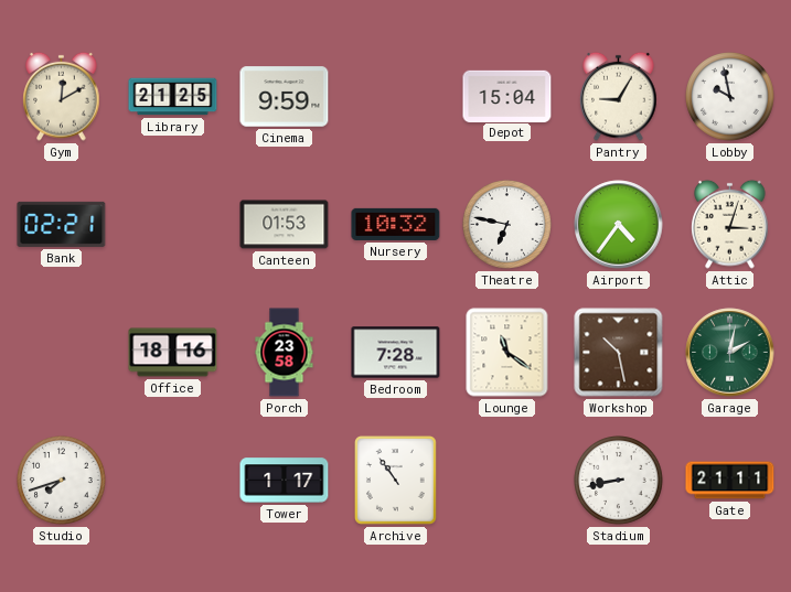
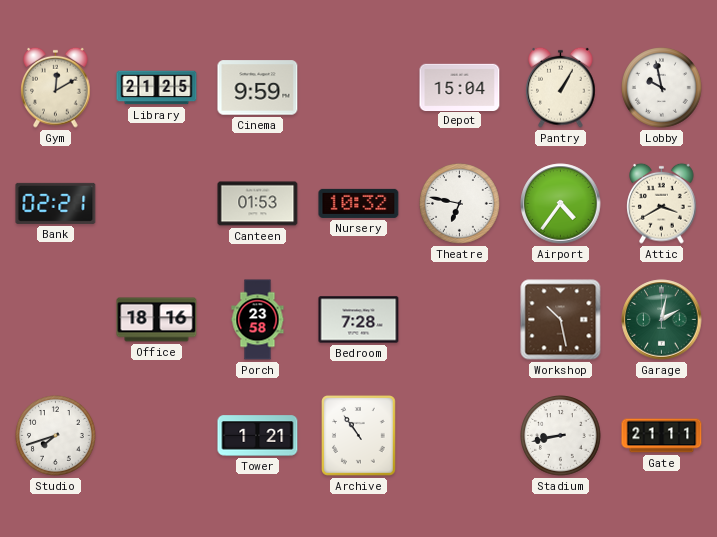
Pantry: 9:05 -> 1:05 (561, 87)
Attic: 3:03 -> 3:40 (662, 203)
Lounge: 11:21 -> none (507, 353)
Tower: 1:17 -> 1:21 (258, 436)
